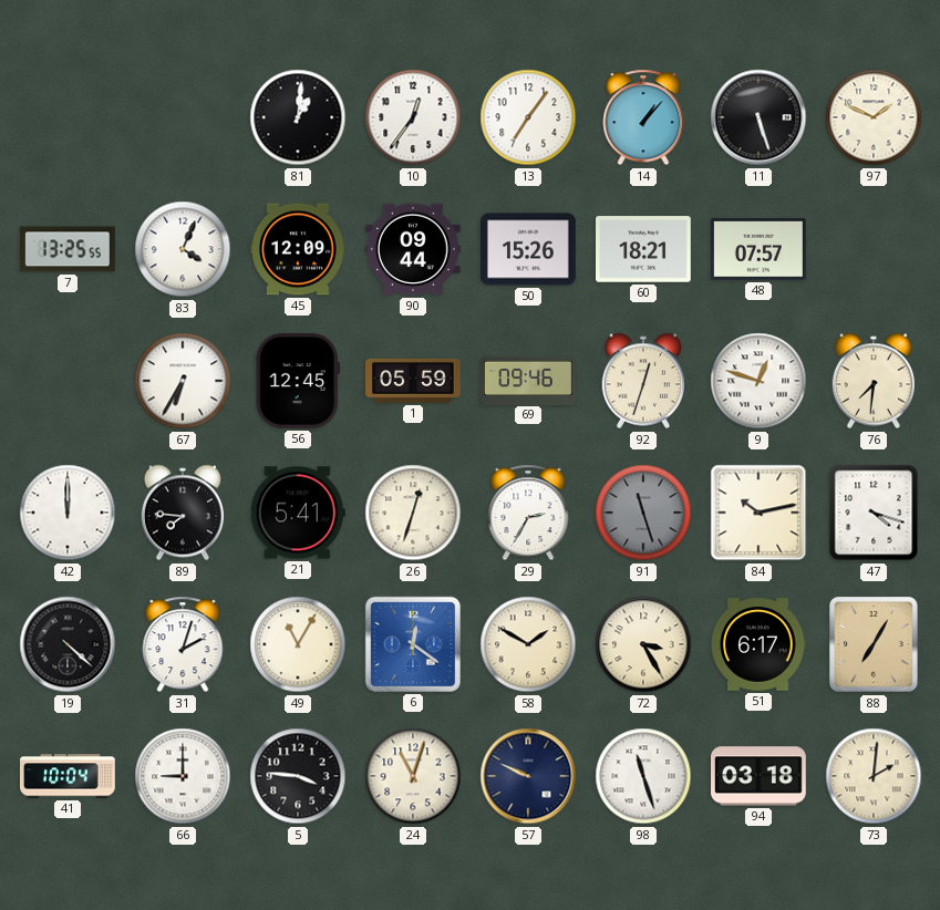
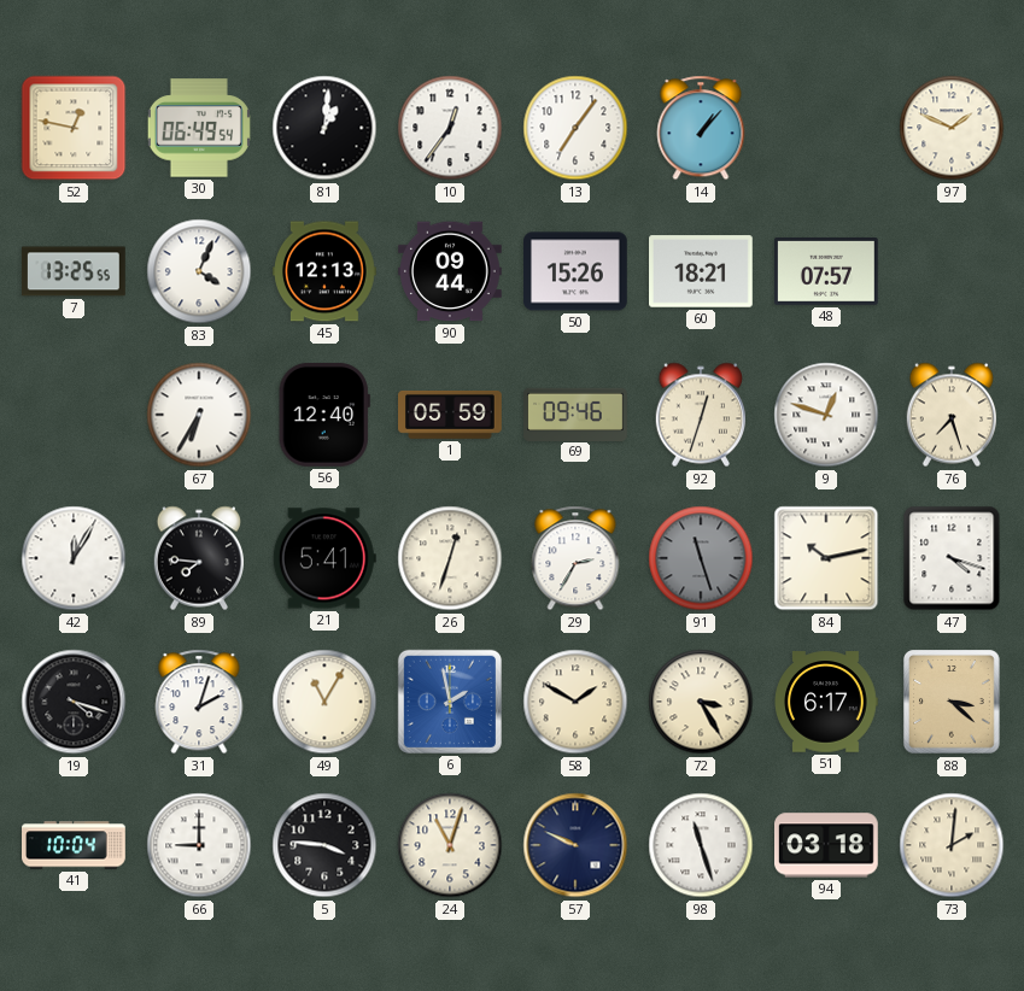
52: none -> 12:47 (74, 128)
30: none -> 06:49 (199, 128)
11: 5:27 -> none (758, 117)
45: 12:09 -> 12:13 (326, 271)
56: 12:45 -> 12:40 (324, 415)
76: 7:31 -> 7:27 (950, 415)
42: 12:00 -> 12:05 (74, 558)
19: 4:22 -> 4:18 (74, 702)
6: 12:21 -> 1:58 (450, 702)
88: 7:05 -> 3:22 (952, 702)
